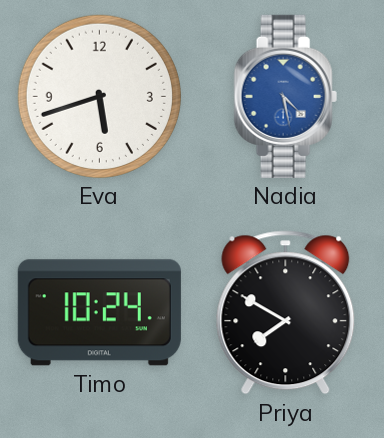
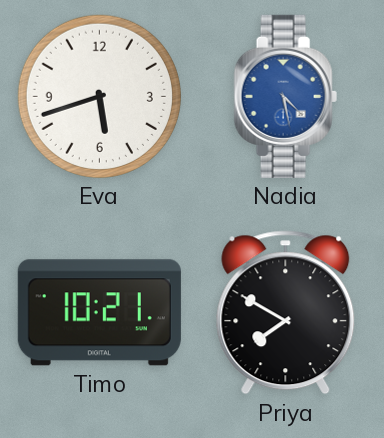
Timo: 10:24 -> 10:21 (99, 313)
